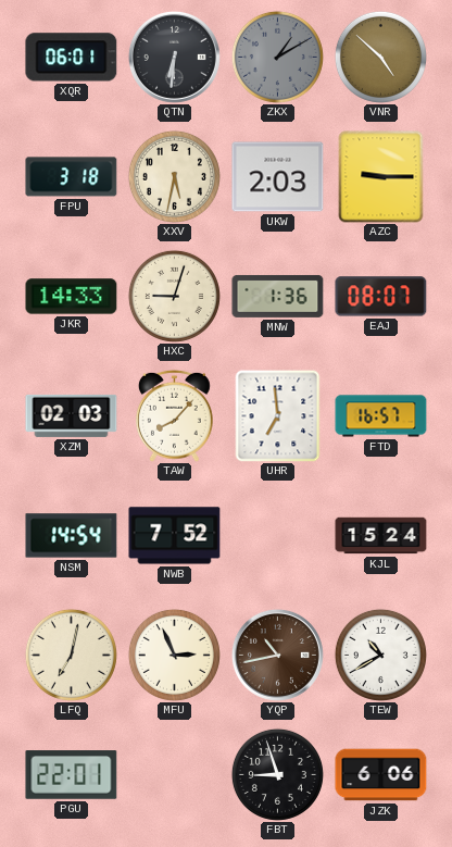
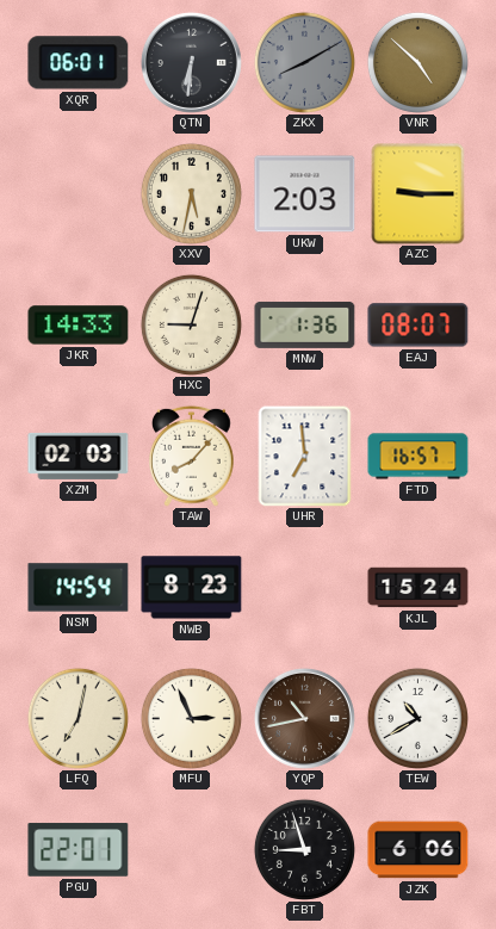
ZKX: 1:10 -> 8:10 (304, 62)
FPU: 3:18 -> none (72, 177)
NWB: 7:52 -> 8:23 (192, 588)
